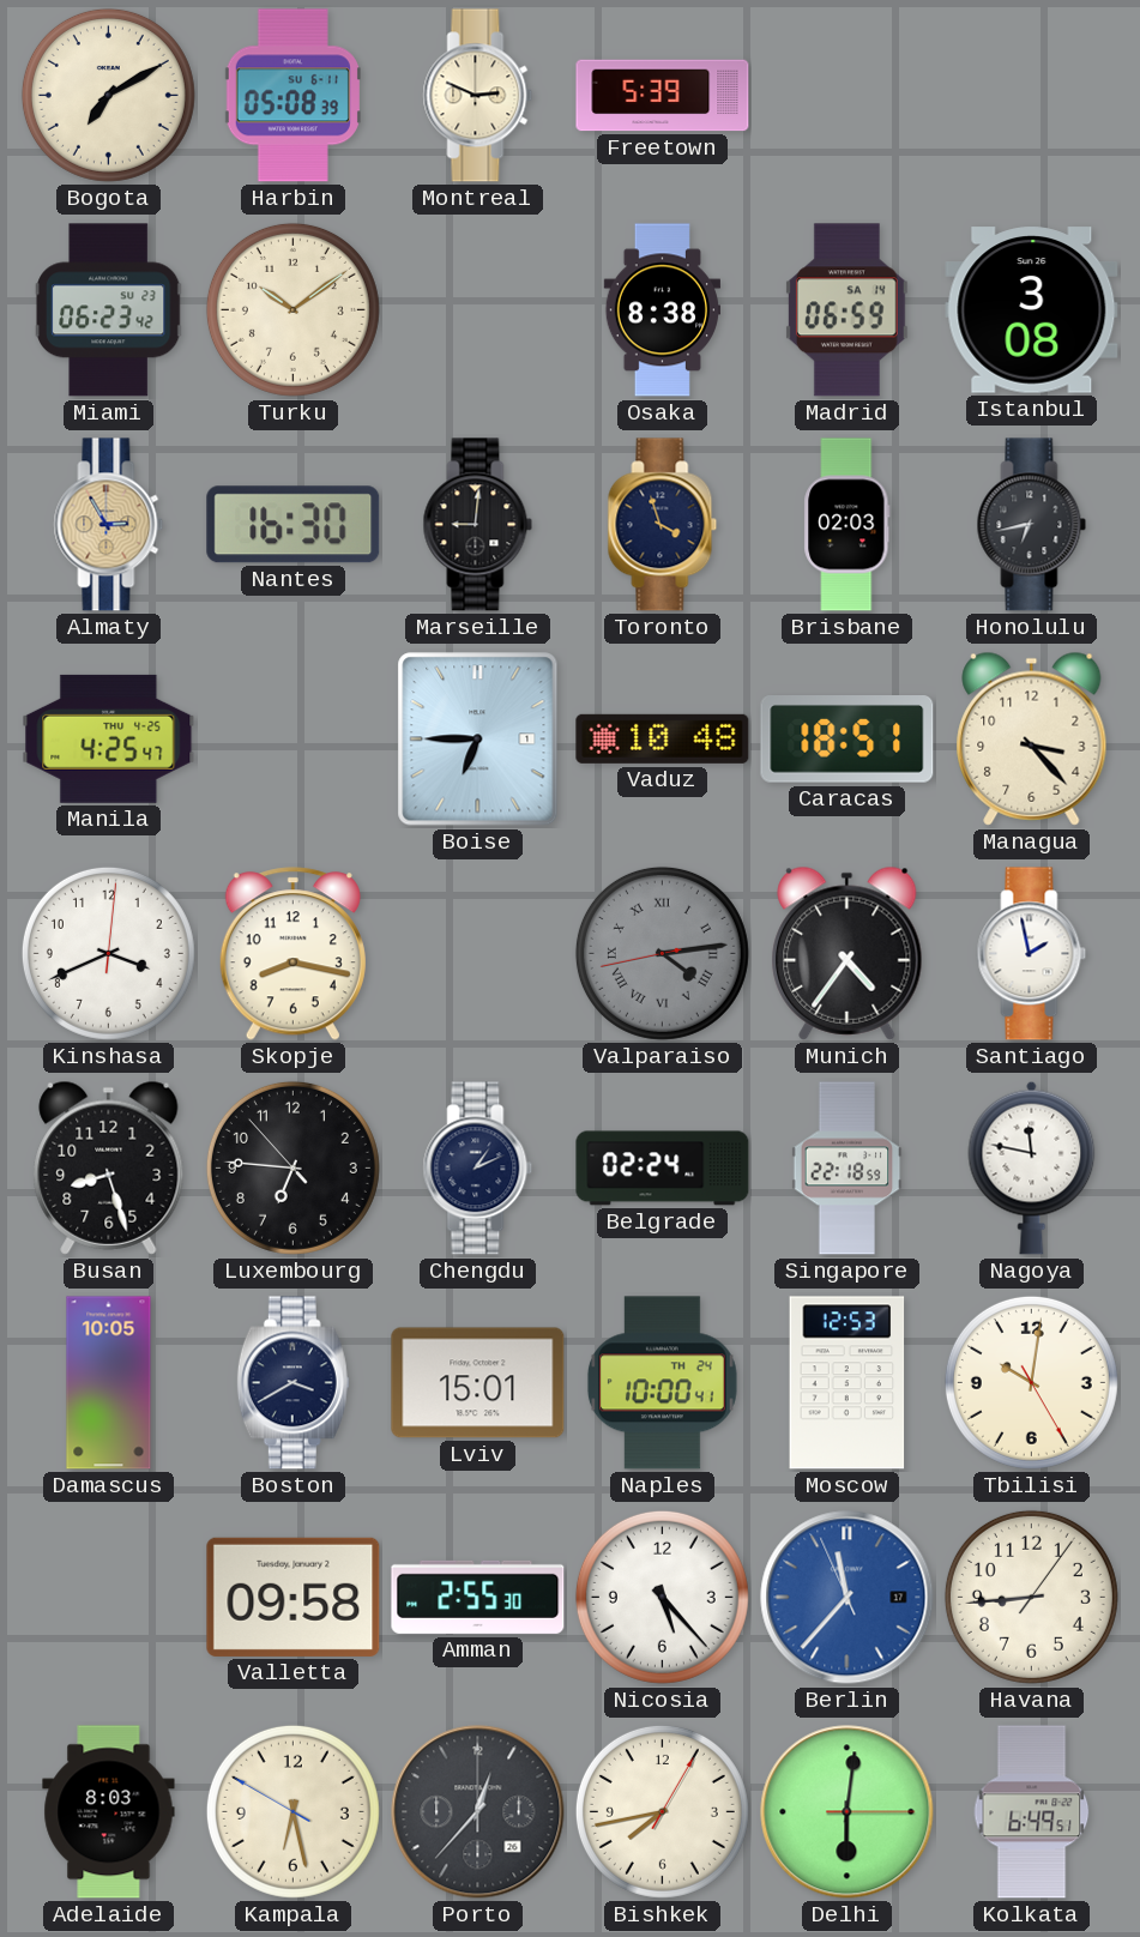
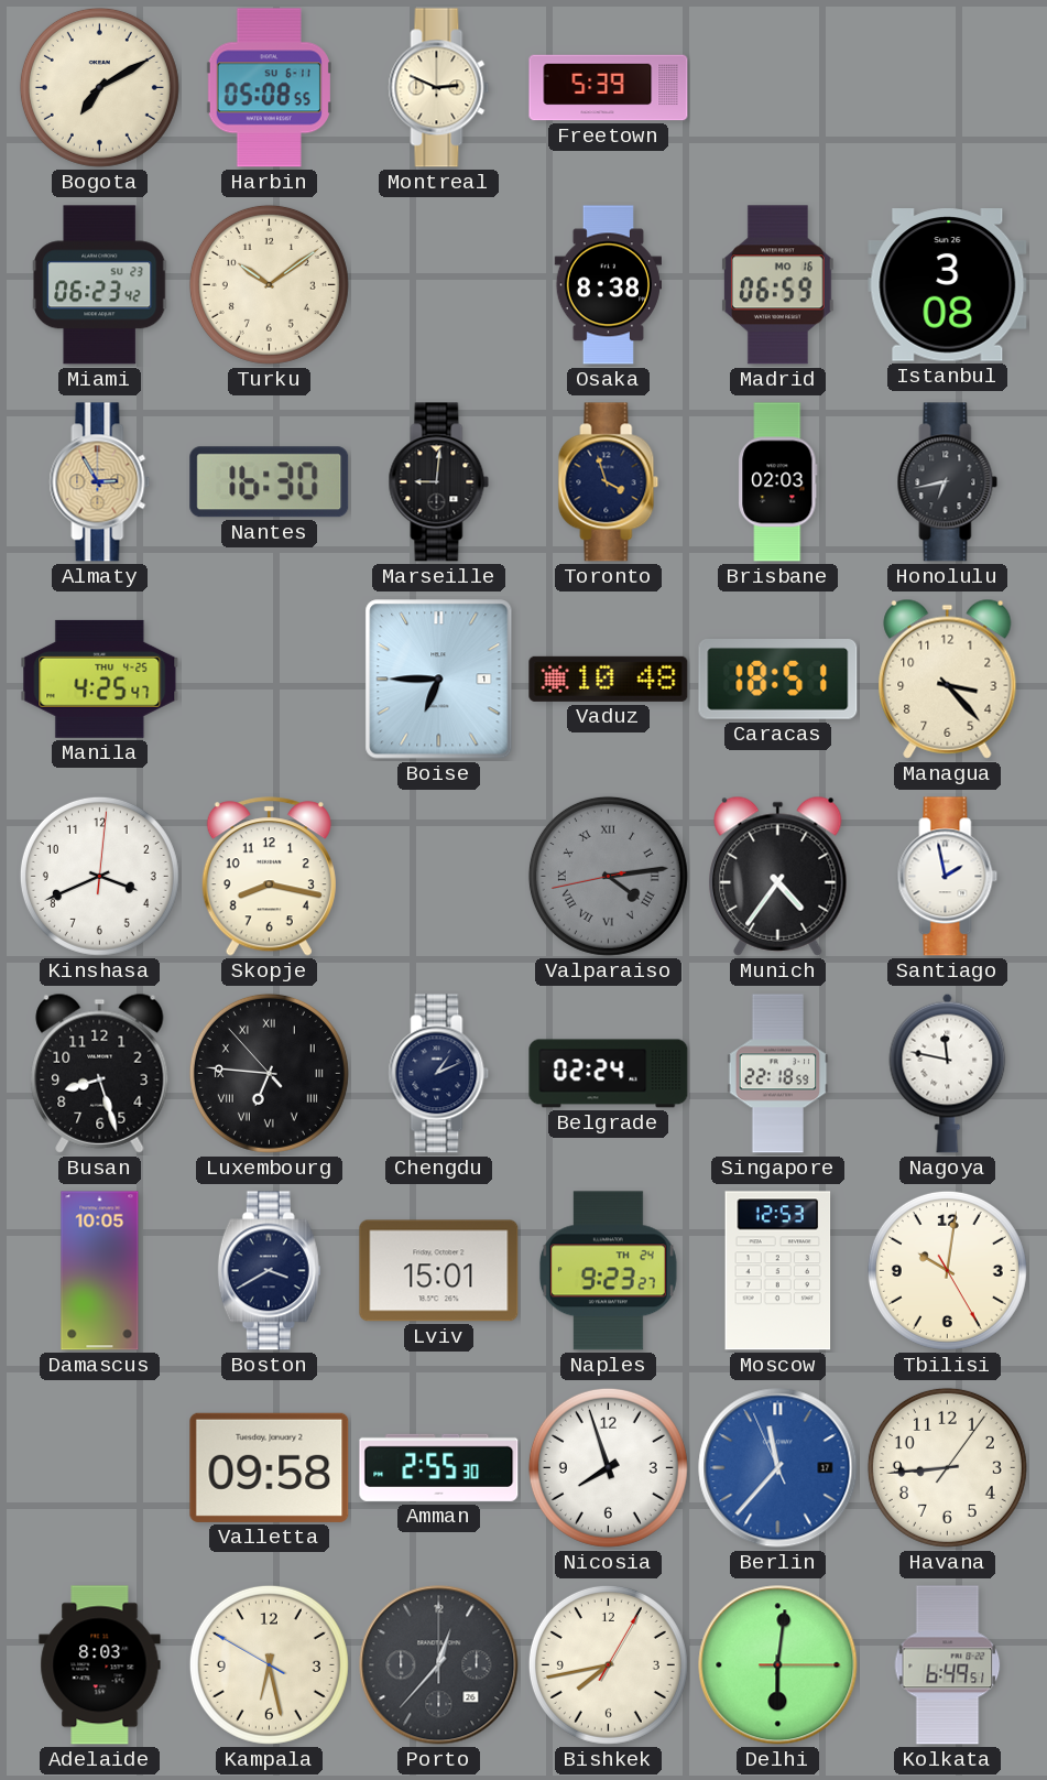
Harbin: 05:08:39 -> 05:08:55 (269, 88)
Madrid date: SA 14 -> MO 16 (777, 285)
Luxembourg numerals: Arabic -> Roman (269, 1073)
Naples: 10:00 -> 9:23 (608, 1271)
Nicosia: 5:23 -> 7:57 (608, 1467)
